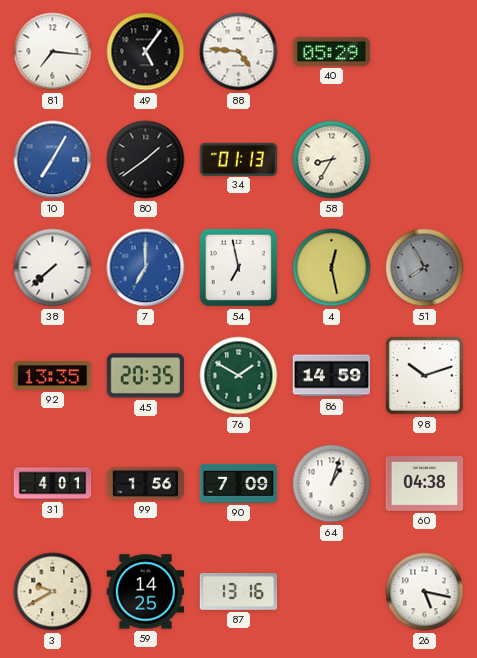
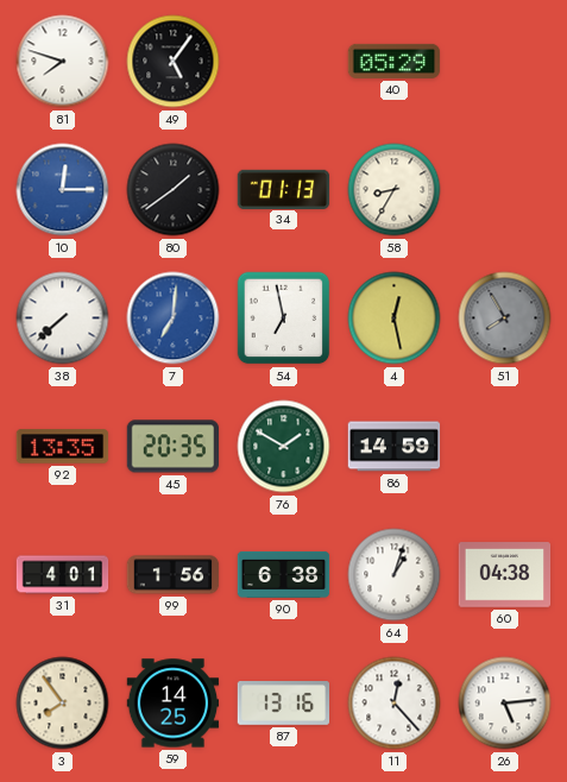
81: 7:16 -> 7:48 (63, 62)
88: 4:46 -> none (239, 52)
10: 7:05 -> 12:15 (63, 190)
7: 7:00 -> 7:01 (174, 319)
98: 10:12 -> none (424, 375)
90: 7:09 -> 6:38 (284, 574)
3: 9:40 -> 7:54 (63, 704)
11: none -> 12:23 (395, 704)
26: 5:17 -> 5:14 (505, 704)
